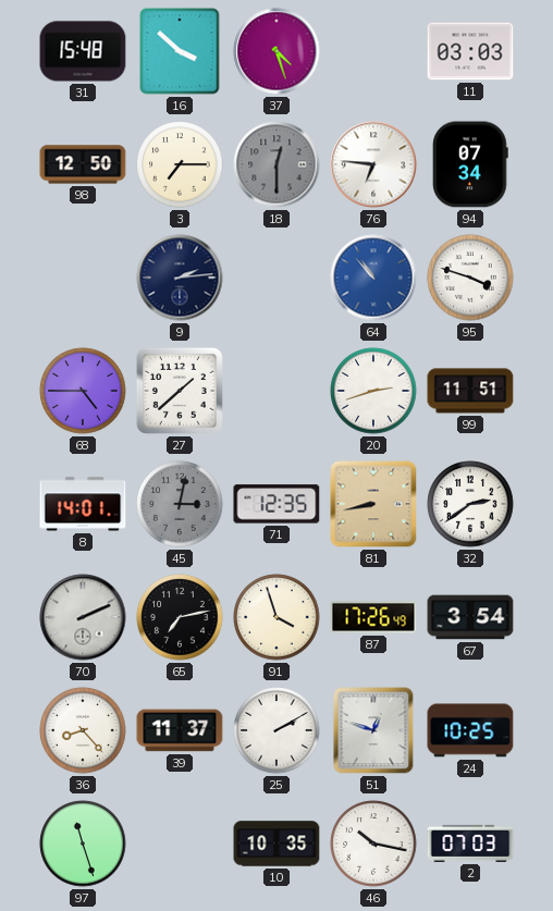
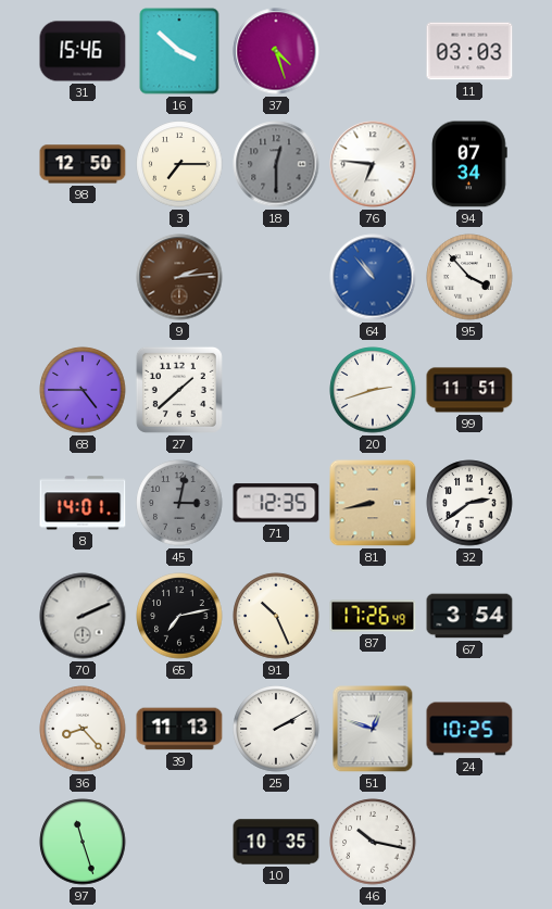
31: 15:48 -> 15:46 (83, 51)
9 dial: navy -> brown (179, 277)
95: 3:48 -> 3:53 (469, 277)
91: 3:57 -> 10:26 (276, 616)
39: 11:37 -> 11:13 (179, 729)
2: 07:03 -> none (470, 844)
